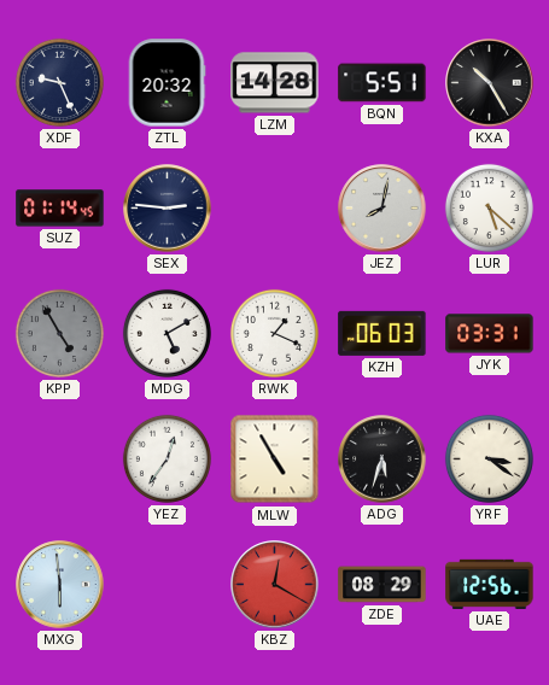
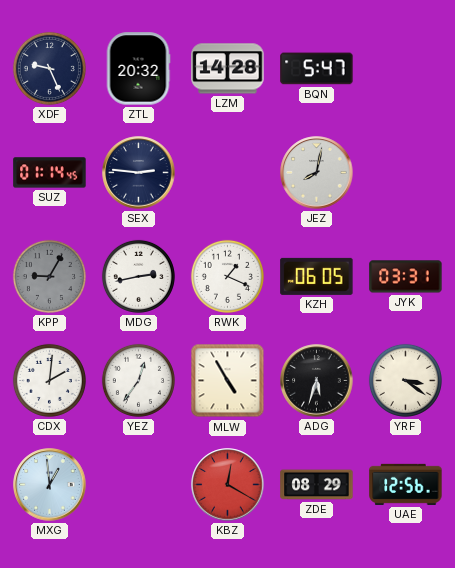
BQN: 5:51 -> 5:47 (317, 69)
KXA: 10:25 -> none (490, 83)
LUR: 5:22 -> none (489, 207)
KPP: 4:55 -> 9:05 (49, 276)
MDG: 5:10 -> 2:43 (138, 276)
KZH: 06:03 -> 06:05 (317, 276)
CDX: none -> 2:01 (49, 380)
MXG: 5:59 -> 12:59 (50, 485)
